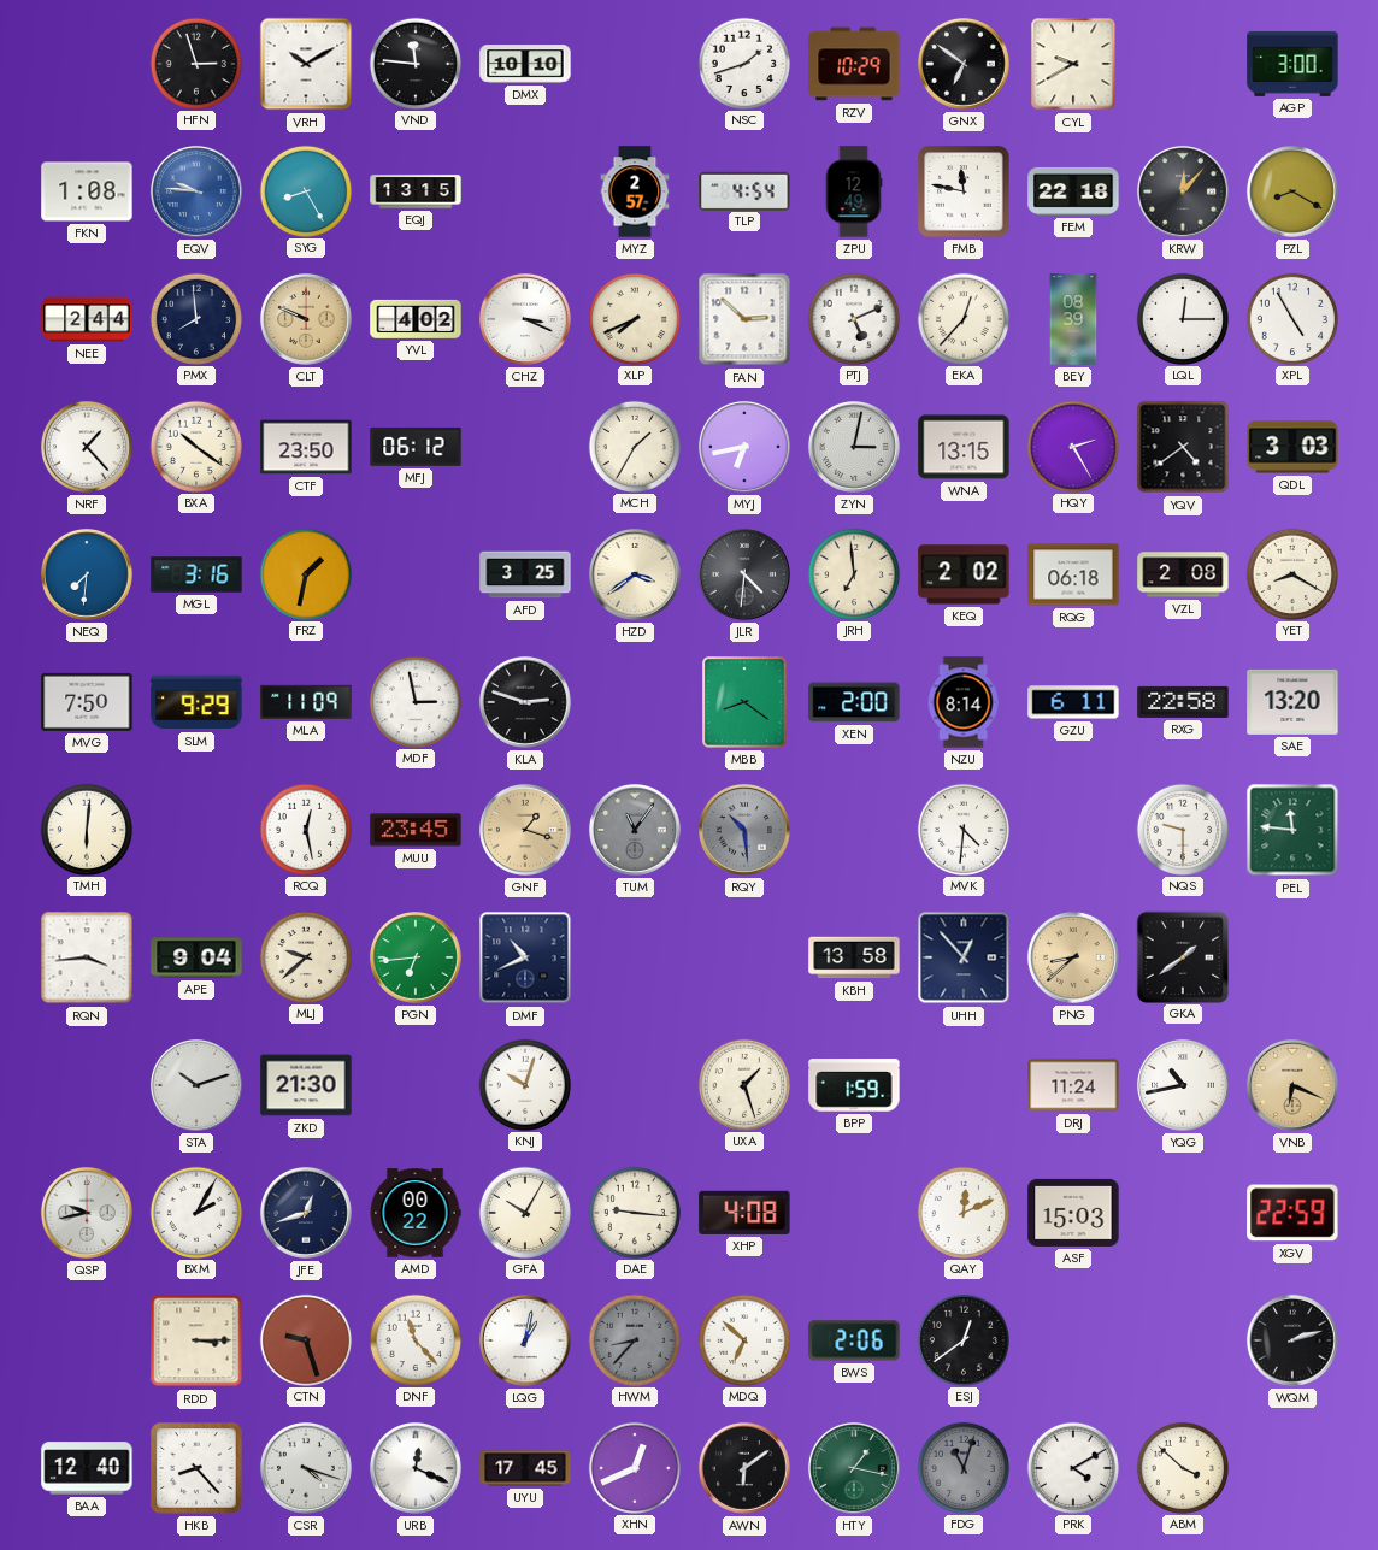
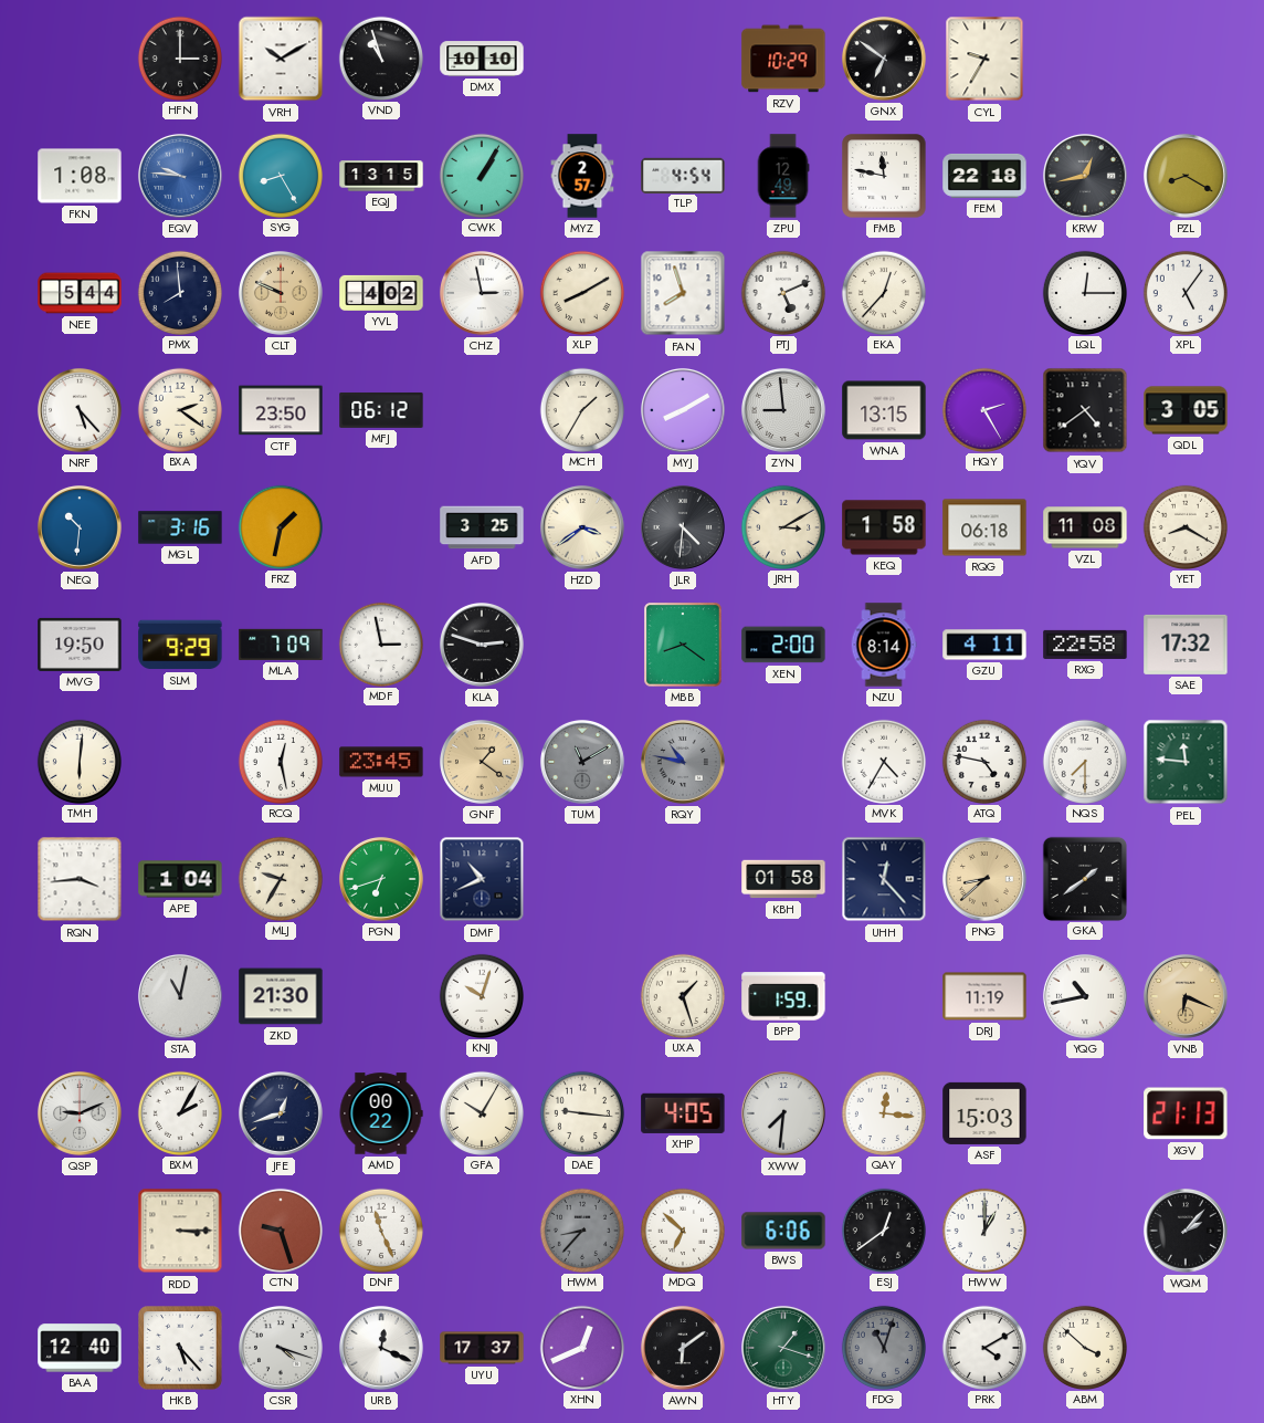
HFN: 2:57 -> 3:00 (179, 57)
VND: 11:46 -> 10:57 (380, 57)
NSC: 1:42 -> none (743, 63)
CYL: 9:40 -> 9:35 (984, 59)
AGP: 3:00 -> none (1292, 64)
CWK: none -> 1:05 (481, 175)
KRW: 12:07 -> 12:43 (1085, 176)
NEE: 2:44 -> 5:44 (80, 293)
CHZ: 3:19 -> 2:58 (482, 293)
XLP: 7:41 -> 8:10 (581, 292)
FAN: 2:52 -> 7:57 (683, 293)
BEY: 08:39 -> none (1073, 319)
XPL: 4:55 -> 5:06 (1184, 292)
NRF: 1:23 -> 5:23 (80, 410)
BXA: 10:21 -> 2:21 (179, 409)
MYJ: 6:43 -> 8:10 (683, 410)
ZYN: 3:02 -> 8:59 (783, 410)
QDL: 3:03 -> 3:05 (1186, 410)
NEQ: 7:31 -> 10:31 (80, 527)
JRH: 6:59 -> 3:10 (782, 526)
KEQ: 2:02 -> 1:58 (884, 527)
VZL: 2:08 -> 11:08 (1085, 527)
MVG: 7:50 -> 19:50 (80, 645)
MLA: 11:09 -> 7:09 (281, 645)
GZU: 6:11 -> 4:11 (984, 645)
SAE: 13:20 -> 17:32 (1186, 645)
GNF: 1:18 -> 1:21 (482, 762)
TUM: 11:06 -> 11:10 (582, 762)
RQY: 10:29 -> 10:47 (683, 762)
MVK: 4:31 -> 4:35 (883, 761)
ATQ: none -> 4:47 (983, 761)
NQS: 9:30 -> 7:30 (1084, 761)
APE: 9:04 -> 1:04 (180, 879)
MLJ: 9:38 -> 9:35 (280, 878)
PGN: 6:44 -> 6:42 (381, 879)
KBH: 13:58 -> 01:58 (783, 879)
UHH: 12:53 -> 12:23 (884, 879)
STA: 10:12 -> 11:02 (180, 996)
DRJ: 11:24 -> 11:19 (984, 996)
QSP: 9:43 -> 9:11 (80, 1113)
XHP: 4:08 -> 4:05 (683, 1113)
XWW: none -> 7:31 (783, 1113)
QAY: 12:11 -> 12:16 (883, 1112)
XGV: 22:59 -> 21:13 (1186, 1113)
DNF: 11:23 -> 11:26 (380, 1230)
LQG: 1:02 -> none (525, 1340)
BWS: 2:06 -> 6:06 (783, 1231)
HWW: none -> 1:00 (983, 1230)
WQM: 2:12 -> 2:07 (1186, 1231)
HKB: 8:23 -> 5:23 (180, 1348)
UYU: 17:45 -> 17:37 (482, 1348)
HTY: 1:17 -> 1:18 (783, 1348)
